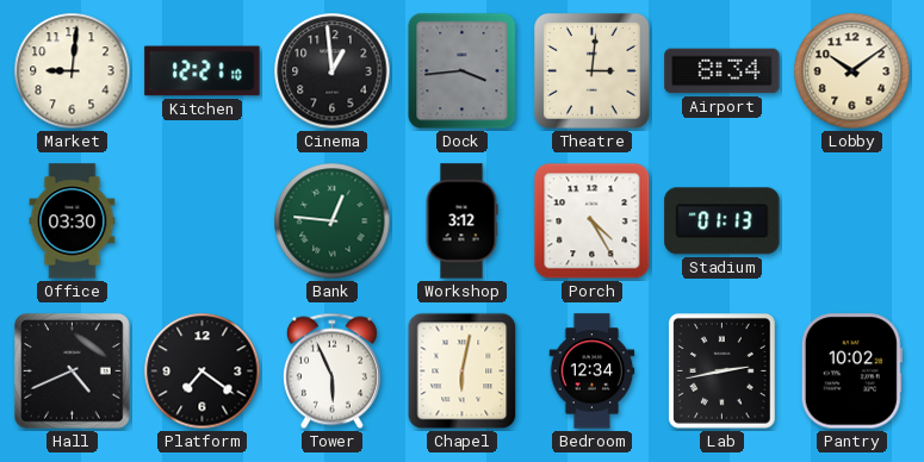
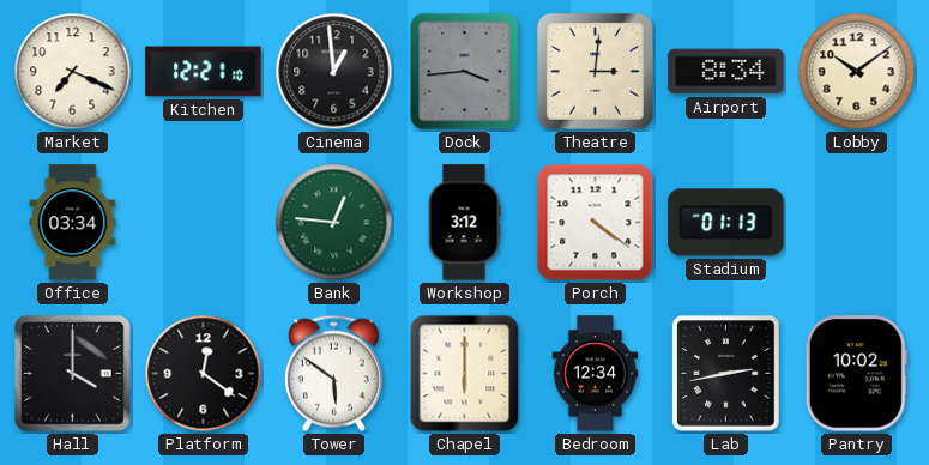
Market: 9:01 -> 7:19 (73, 72)
Office: 03:30 -> 03:34 (73, 223)
Porch: 4:25 -> 4:21 (596, 223)
Hall: 4:41 -> 4:00 (73, 374)
Platform: 7:21 -> 12:21 (204, 374)
Tower: 5:56 -> 5:51 (333, 374)
Chapel: 6:02 -> 6:00 (465, 374)
